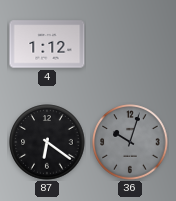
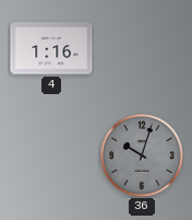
4: 1:12 -> 1:16 (51, 48)
87: 6:21 -> none (47, 142)
